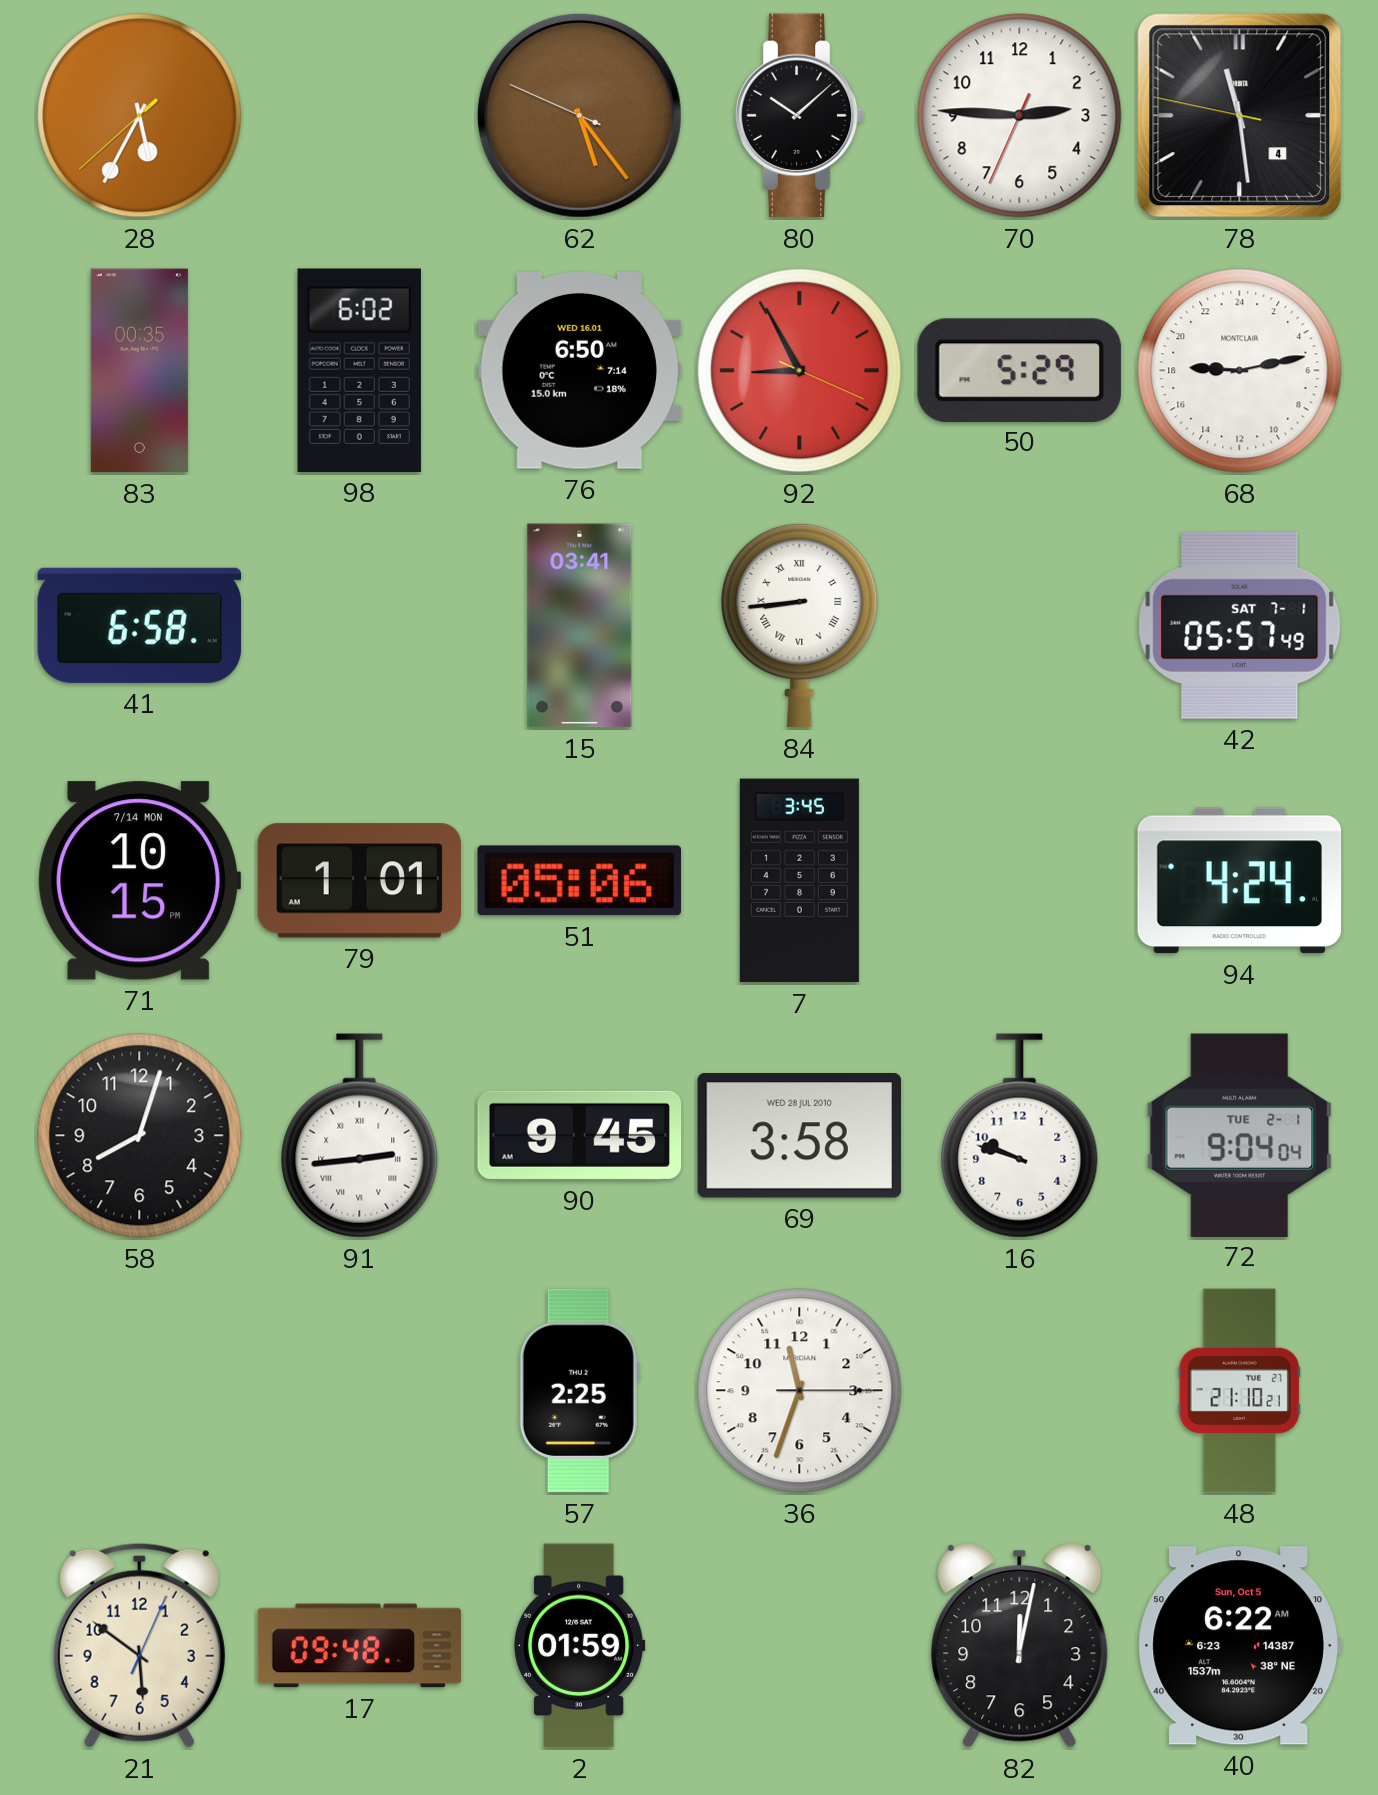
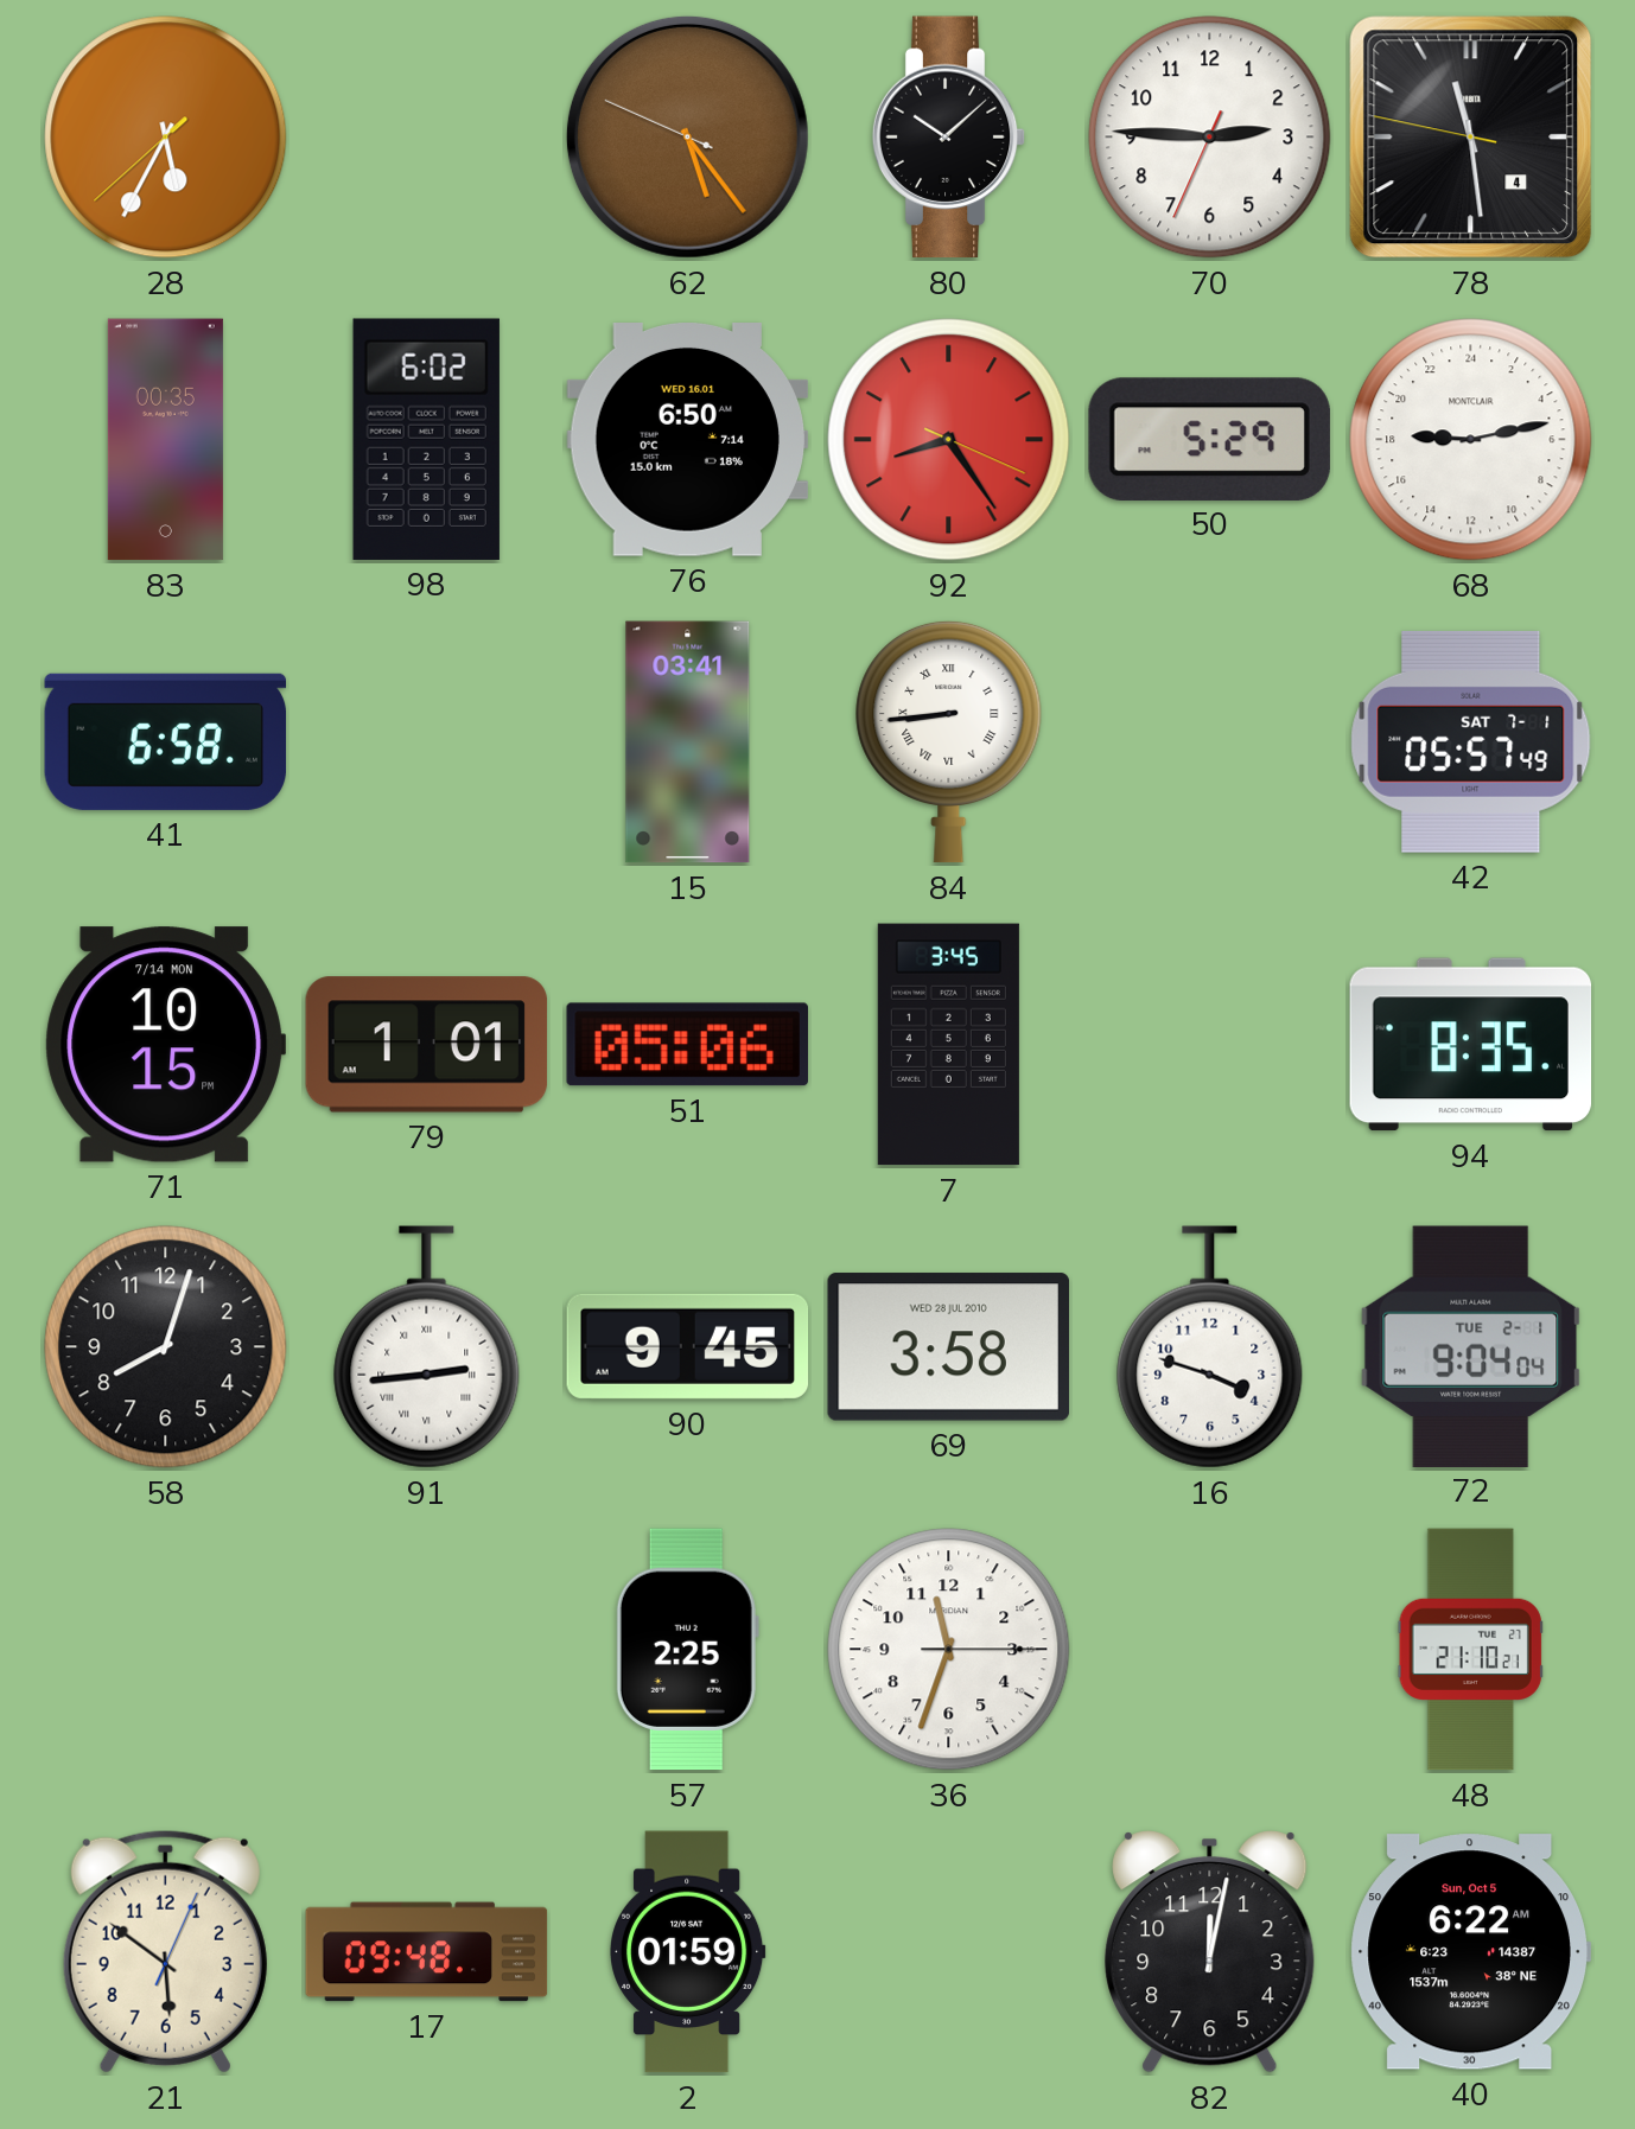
92: 8:55 -> 8:24 (949, 440)
94: 4:24 -> 8:35 (1471, 1045)
16: 9:48 -> 3:48 (1210, 1347)
